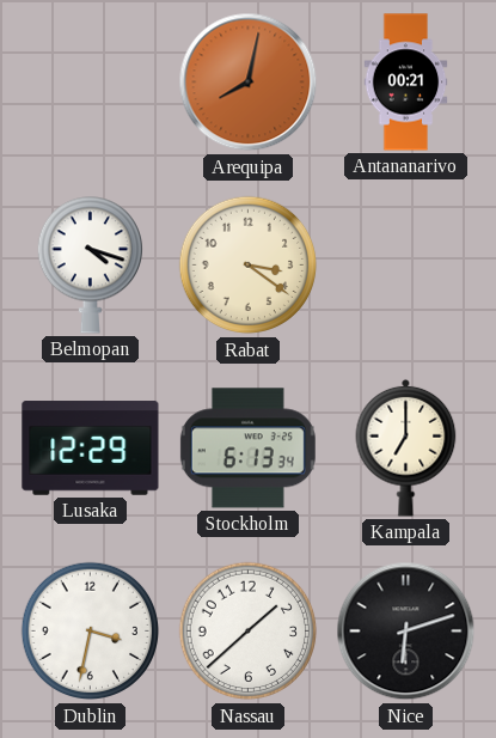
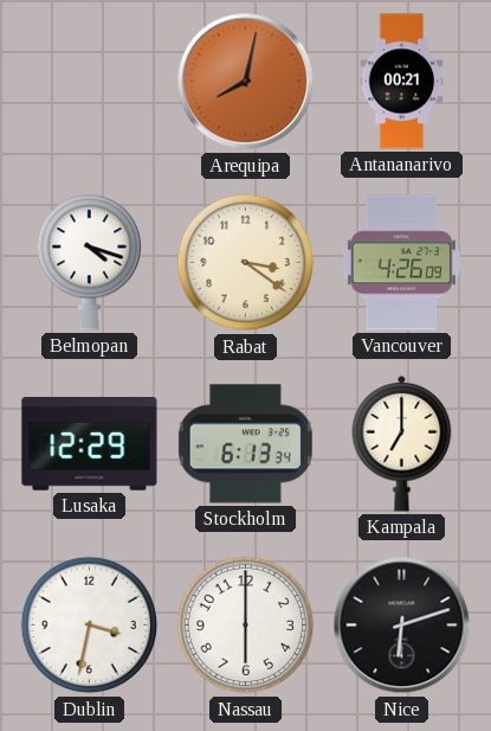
Vancouver: none -> 4:26 (402, 263)
Nassau: 1:38 -> 6:00 (246, 626)
